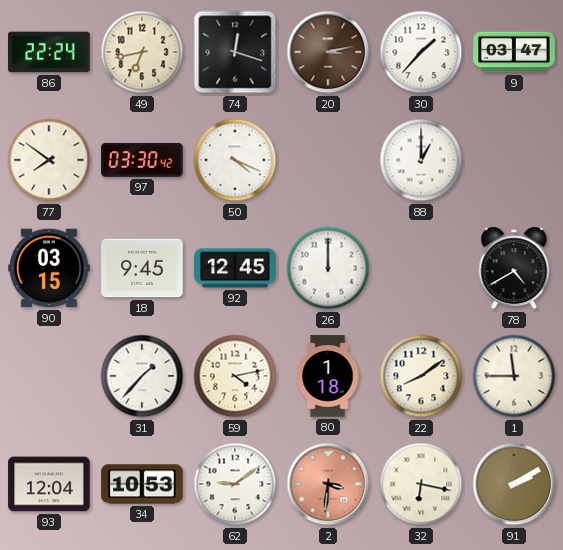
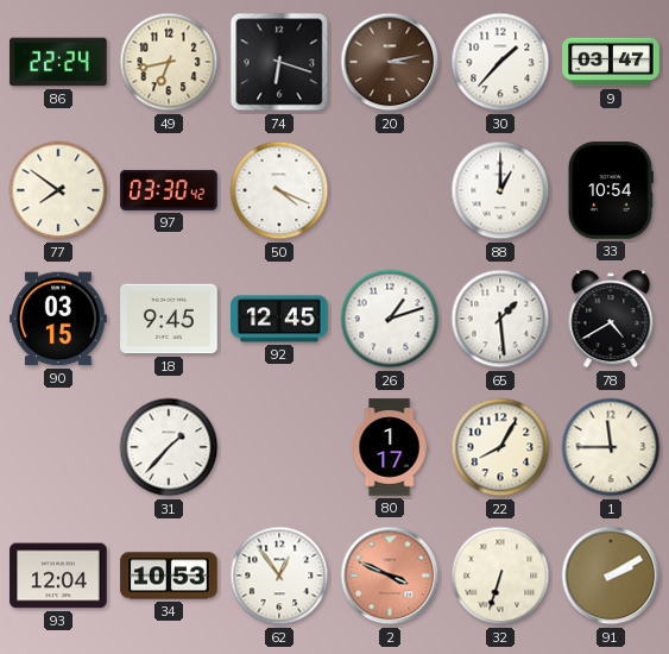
74: 12:18 -> 6:18 (279, 62)
33: none -> 10:54 (610, 190)
26: 12:00 -> 1:12 (390, 319)
65: none -> 1:29 (500, 319)
59: 4:13 -> none (235, 376)
80: 1:18 -> 1:17 (390, 447)
22: 8:09 -> 8:05 (500, 447)
62: 9:09 -> 12:54 (279, 576)
2: 3:31 -> 3:49 (390, 576)
32: 6:17 -> 6:33 (500, 576)
